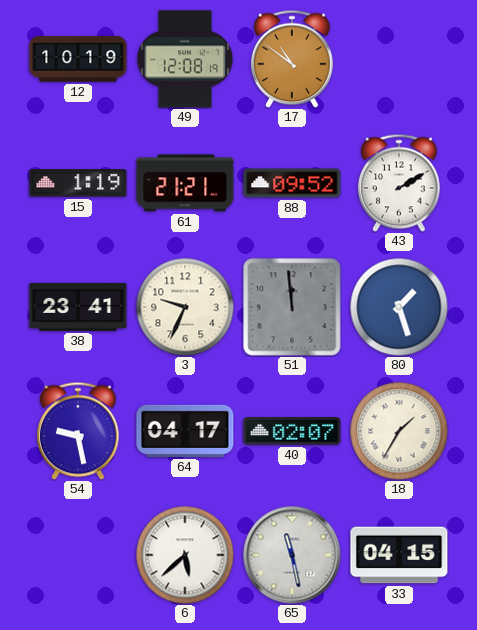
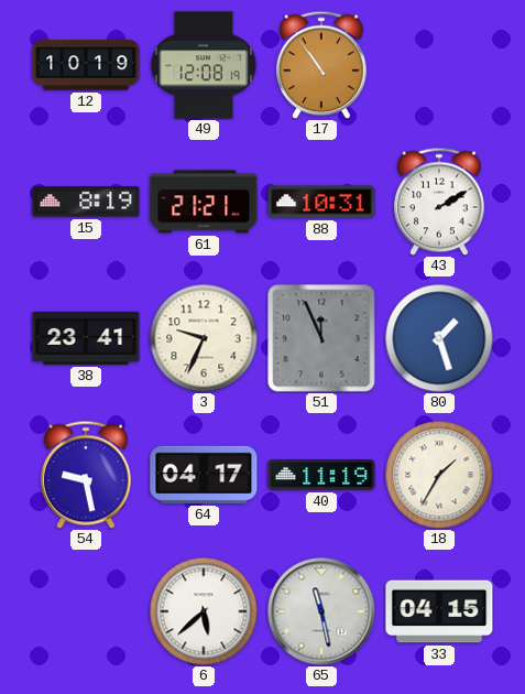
17: 10:51 -> 10:54 (321, 65)
15: 1:19 -> 8:19 (86, 202)
88: 09:52 -> 10:31 (321, 202)
51: 11:59 -> 11:56 (321, 338)
40: 02:07 -> 11:19 (321, 475)
